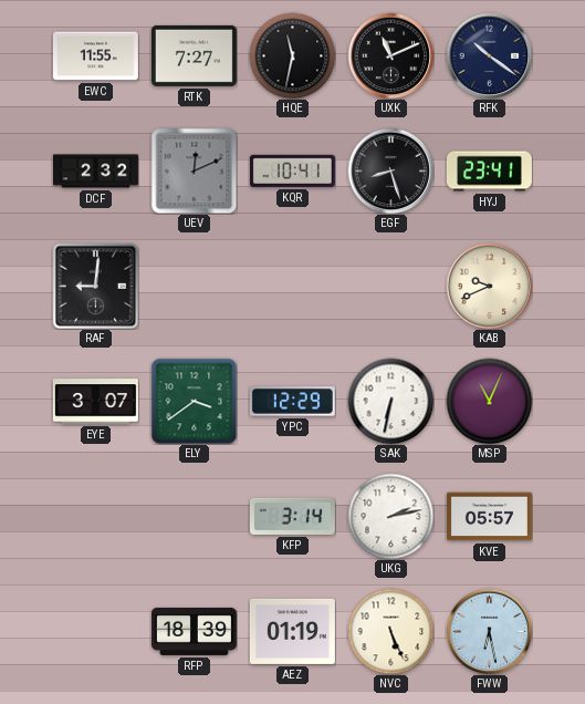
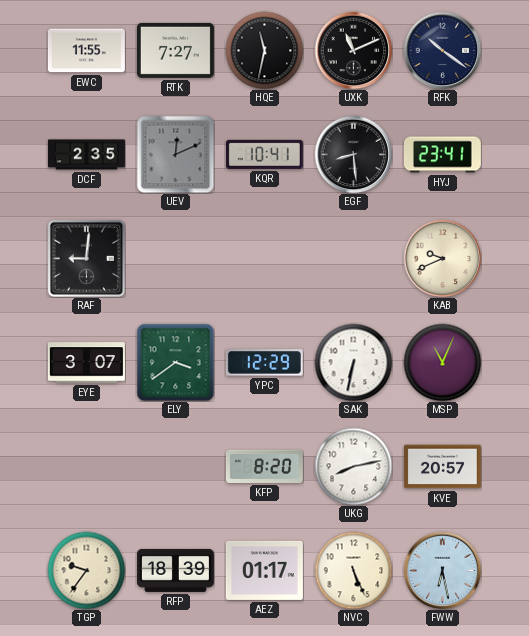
DCF: 2:32 -> 2:35 (86, 155)
EGF: 8:27 -> 8:29 (353, 154)
KFP: 3:14 -> 8:20 (264, 466)
UKG: 2:13 -> 8:13 (353, 466)
KVE: 05:57 -> 20:57 (442, 467)
TGP: none -> 9:36 (86, 570)
AEZ: 01:19 -> 01:17 (264, 570)
